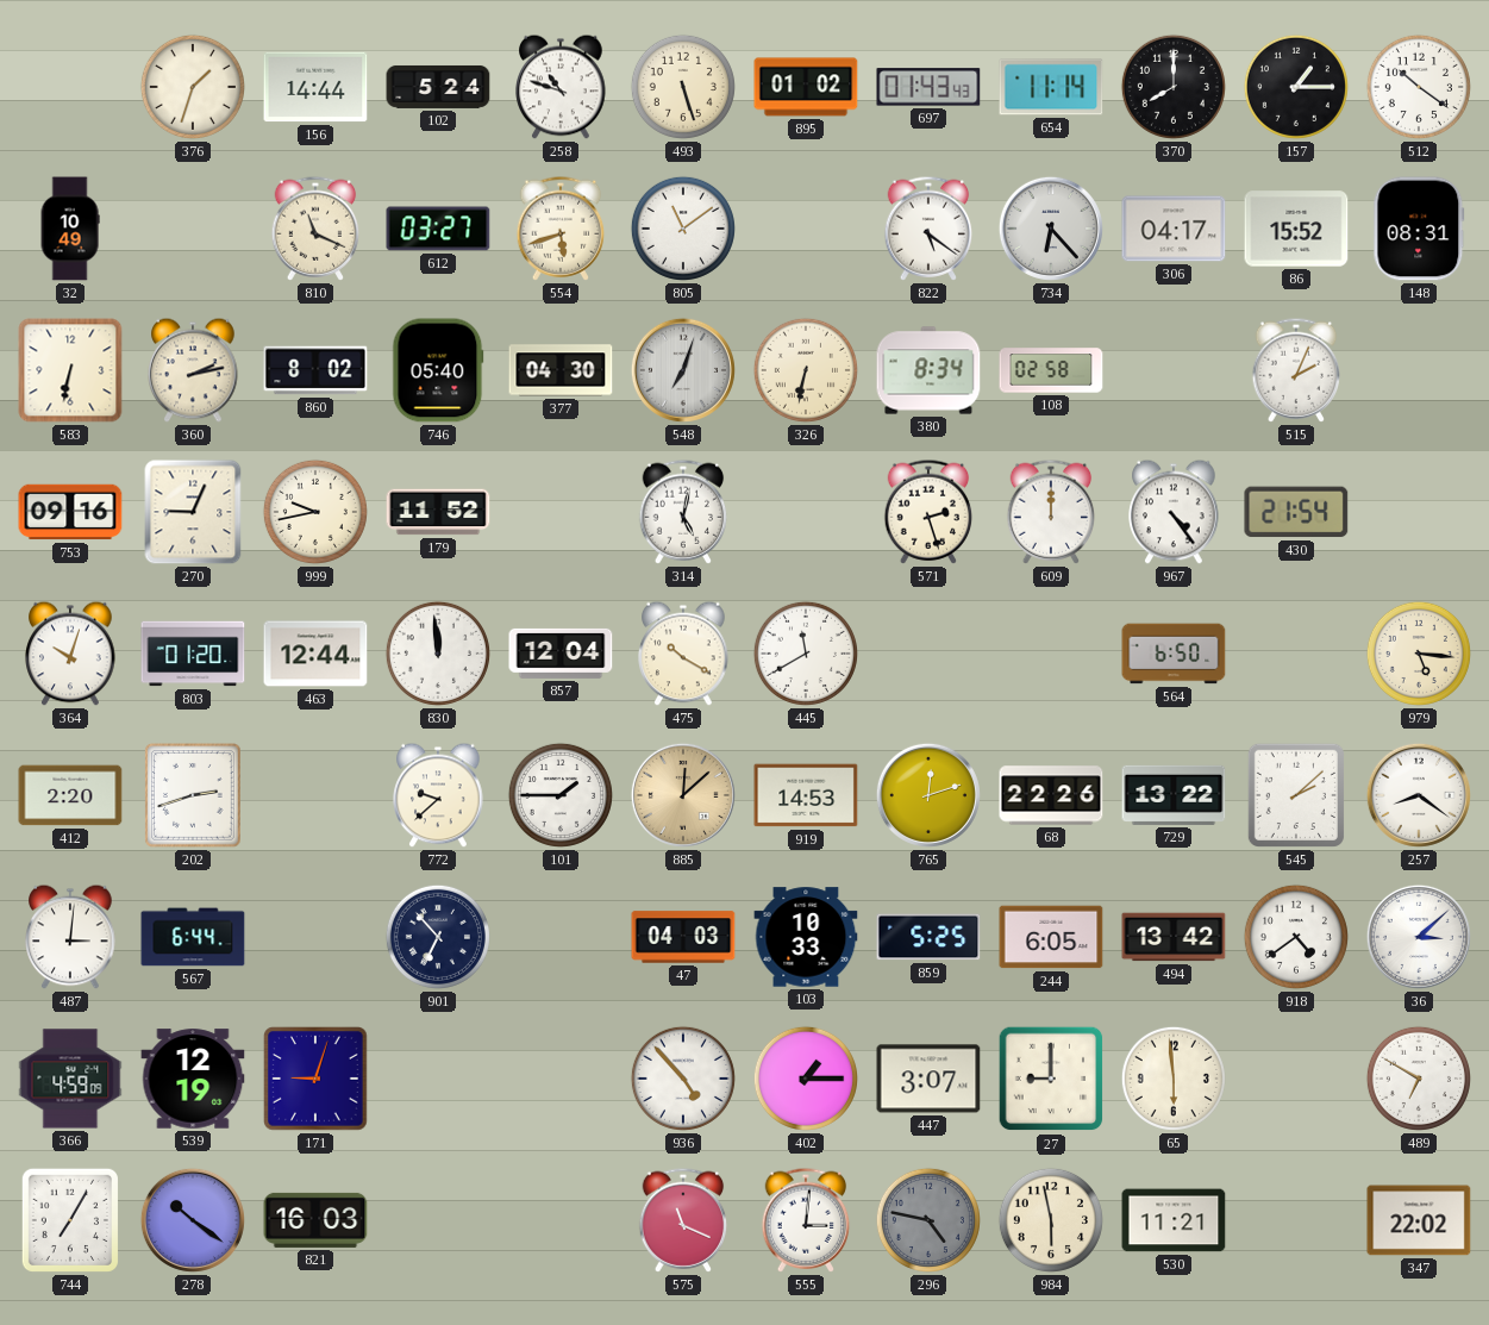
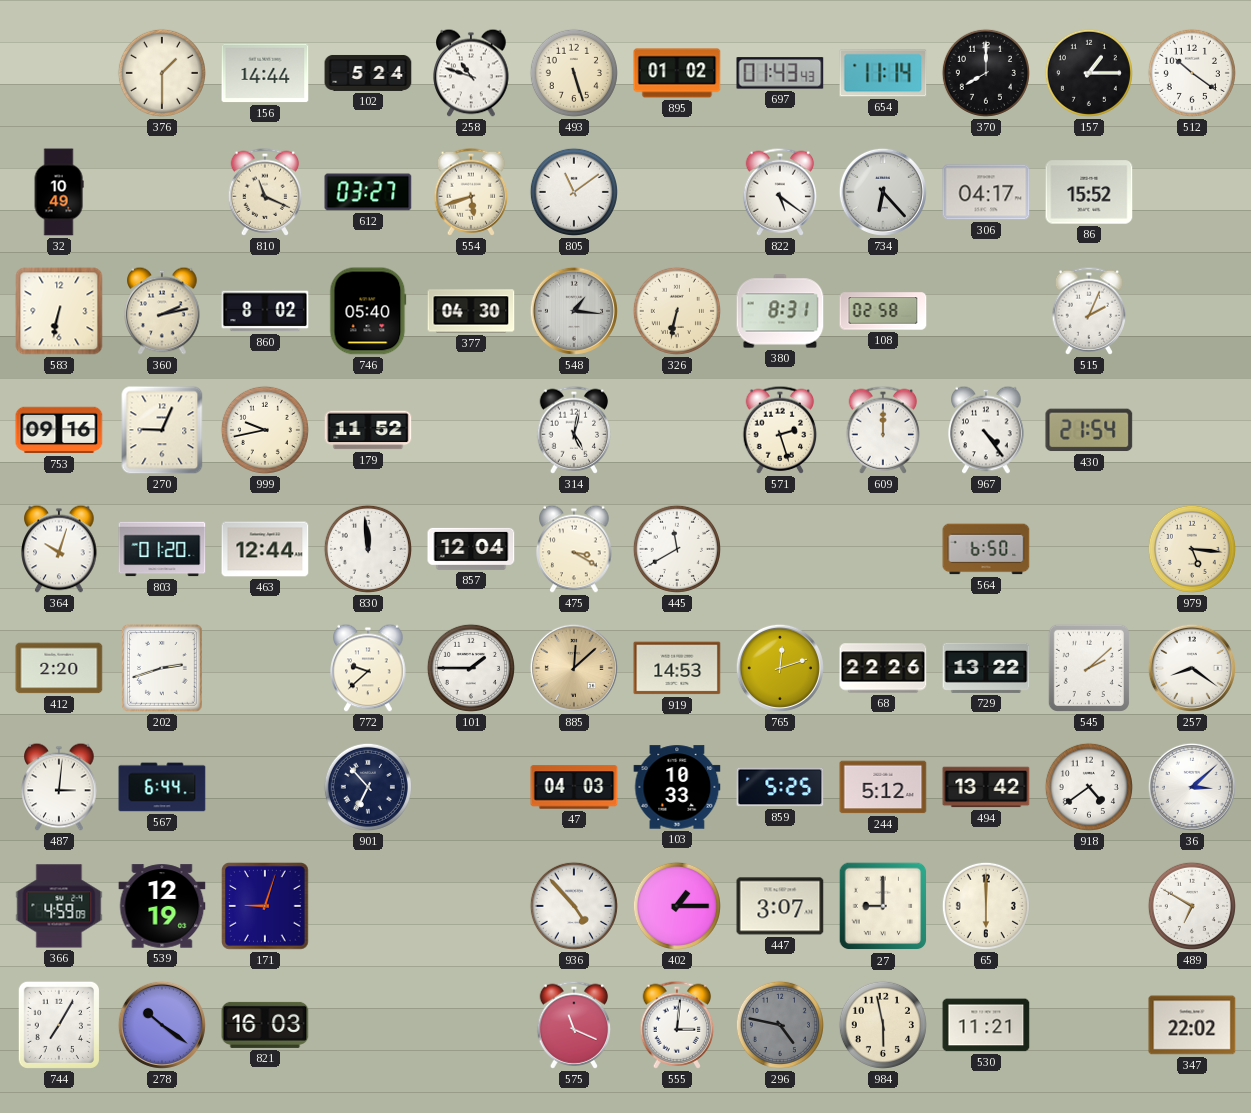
376: 1:33 -> 1:30 (162, 73)
148: 08:31 -> none (1419, 229)
548: 7:03 -> 1:16 (574, 311)
380: 8:34 -> 8:31 (780, 311)
475: 10:20 -> 3:20 (574, 549)
244: 6:05 -> 5:12 (883, 787)
65: 5:59 -> 6:00 (986, 906)
